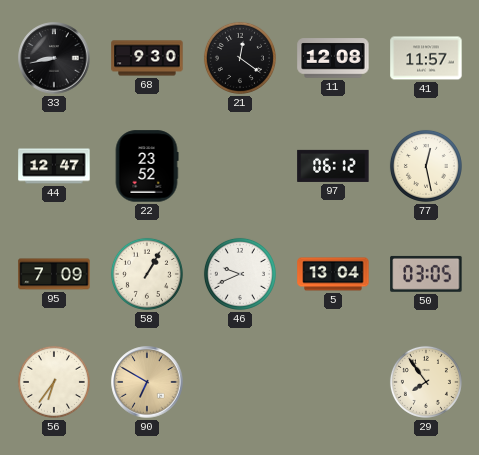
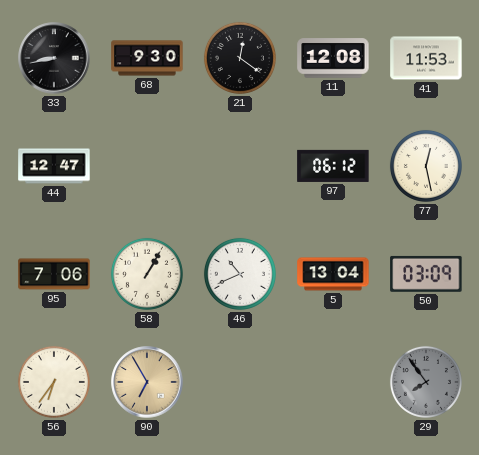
41: 11:57 -> 11:53 (426, 58)
22: 23:52 -> none (147, 166)
95: 7:09 -> 7:06 (54, 274)
46: 9:41 -> 10:41 (240, 274)
50: 03:05 -> 03:09 (426, 274)
90: 6:50 -> 6:55 (147, 382)
29 dial: cream -> grey (426, 382)
